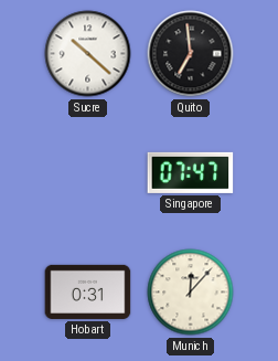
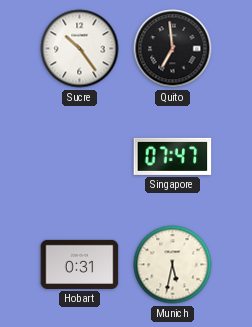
Sucre: 10:22 -> 10:24 (80, 49)
Munich: 12:07 -> 5:32 (173, 265)
